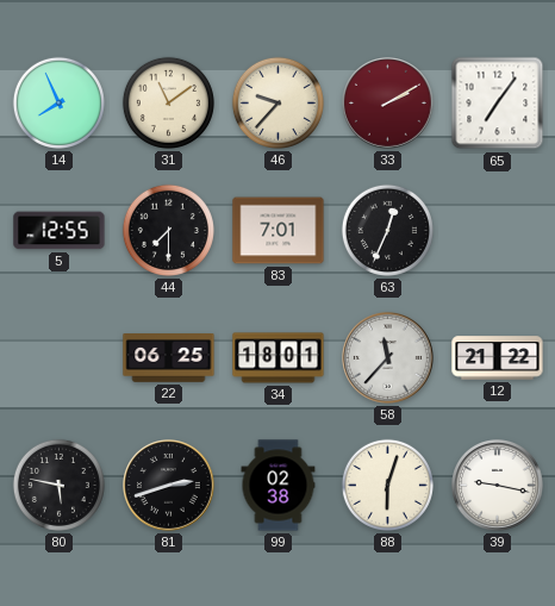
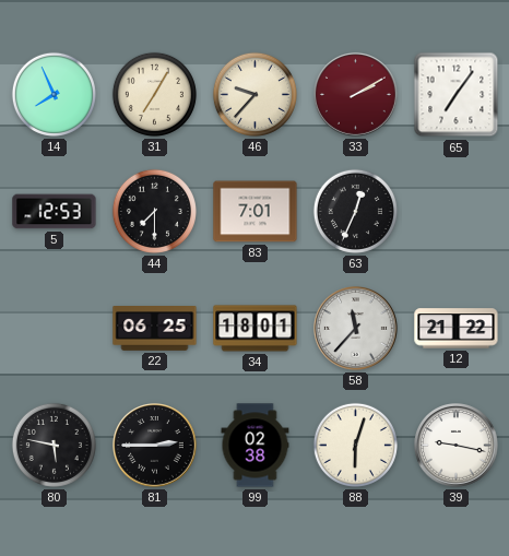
31: 11:09 -> 7:05 (154, 94)
5: 12:55 -> 12:53 (55, 212)
81: 2:42 -> 2:45 (155, 446)
